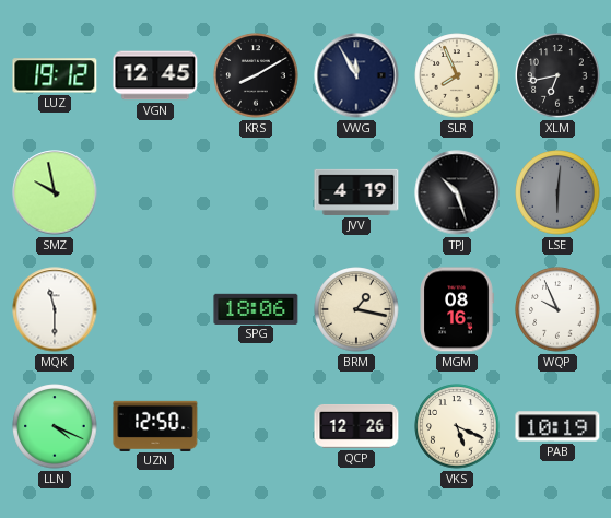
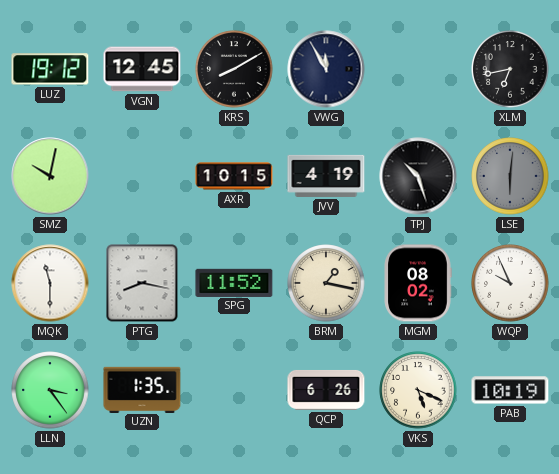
SLR: 7:56 -> none (457, 75)
SMZ: 9:58 -> 10:02 (50, 176)
AXR: none -> 10:15 (234, 176)
PTG: none -> 8:17 (142, 283)
SPG: 18:06 -> 11:52 (234, 282)
MGM: 08:16 -> 08:02 (418, 283)
LLN: 4:19 -> 3:24 (50, 390)
UZN: 12:50 -> 1:35 (142, 389)
QCP: 12:26 -> 6:26 (326, 390)
